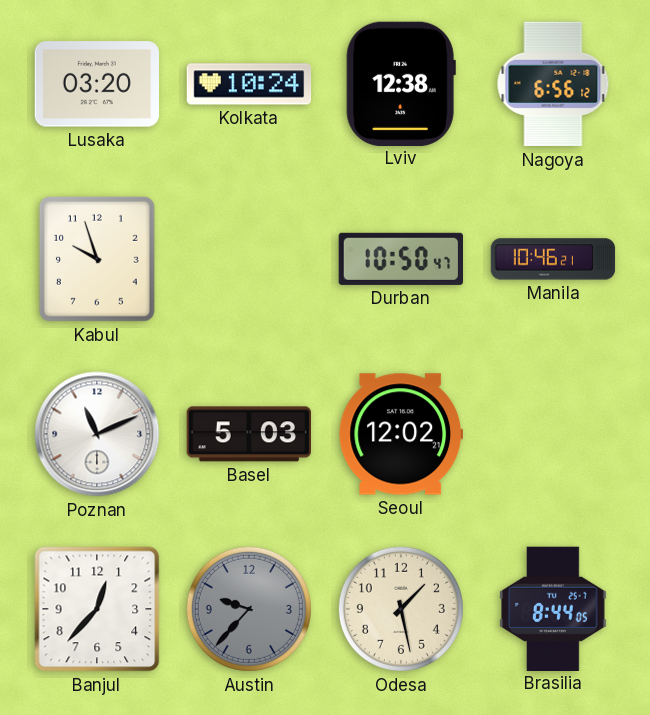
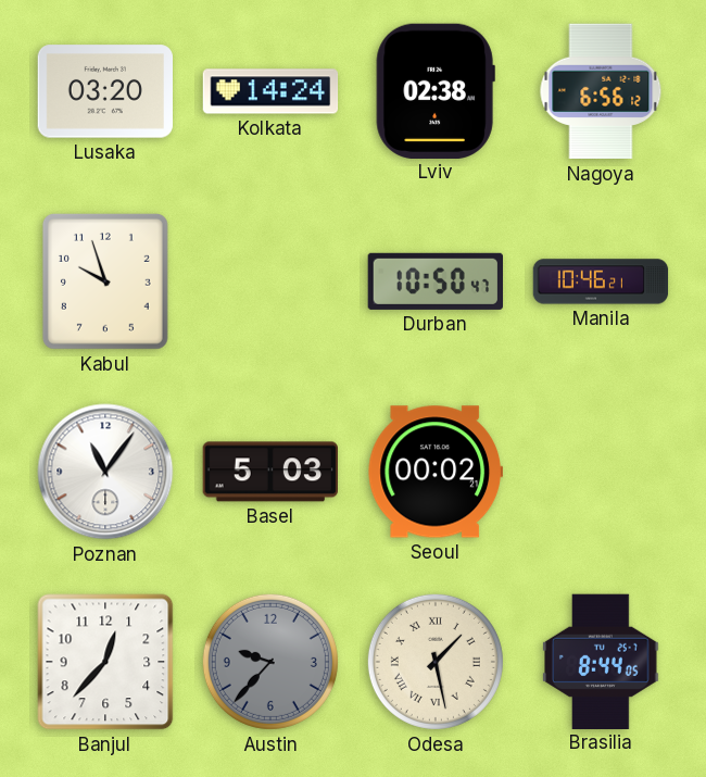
Kolkata: 10:24 -> 14:24 (270, 91)
Lviv: 12:38 -> 02:38 (436, 90)
Poznan: 11:11 -> 11:06 (105, 472)
Seoul: 12:02 -> 00:02 (434, 472)
Odesa numerals: Arabic -> Roman (436, 662)
